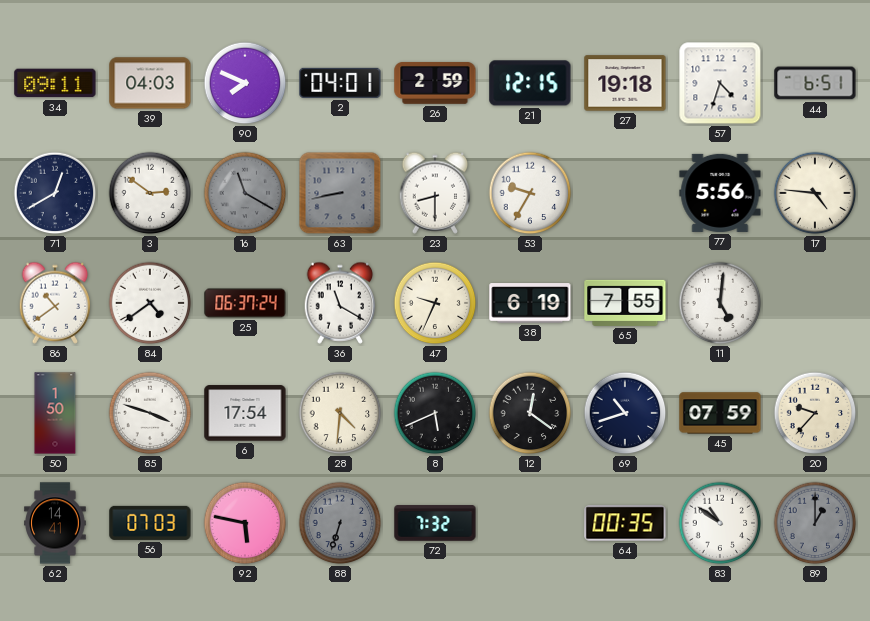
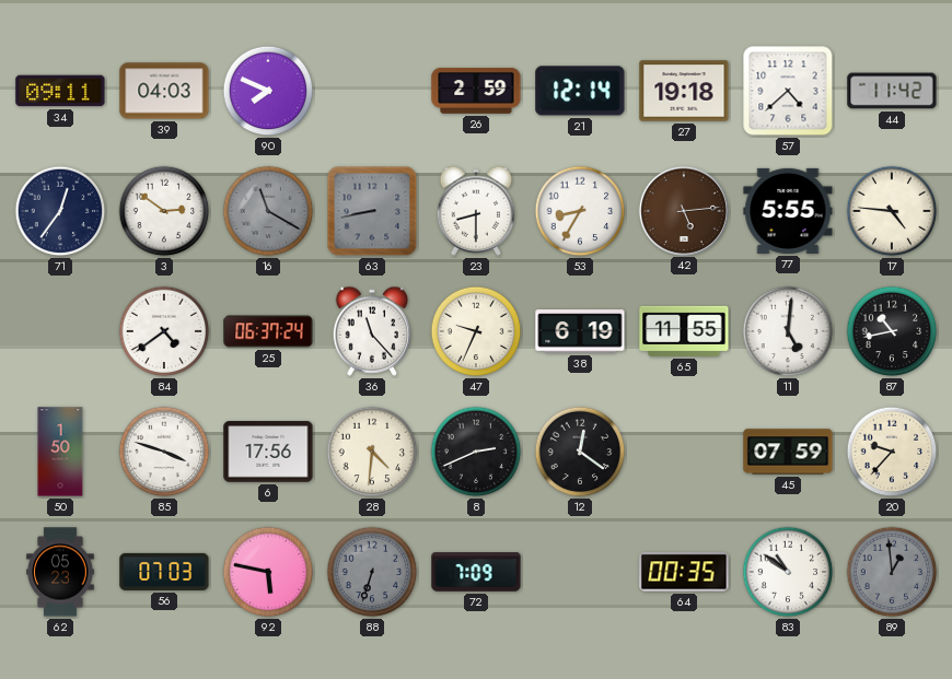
2: 04:01 -> none (340, 83)
21: 12:15 -> 12:14 (580, 91)
57: 4:33 -> 4:38 (788, 91)
44: 6:51 -> 11:42 (892, 91)
71: 12:40 -> 12:36 (60, 211)
53: 9:35 -> 8:35 (580, 211)
42: none -> 5:14 (683, 210)
77: 5:56 -> 5:55 (788, 211)
86: 10:39 -> none (55, 303)
36: 11:20 -> 11:23 (372, 331)
65: 7:55 -> 11:55 (684, 331)
87: none -> 10:43 (892, 331)
6: 17:54 -> 17:56 (268, 452)
8: 5:41 -> 2:41 (476, 452)
69: 10:42 -> none (625, 413)
62: 14:41 -> 05:23 (60, 572)
72: 7:32 -> 7:09 (476, 572)
89: 1:00 -> 12:59 (892, 572)
